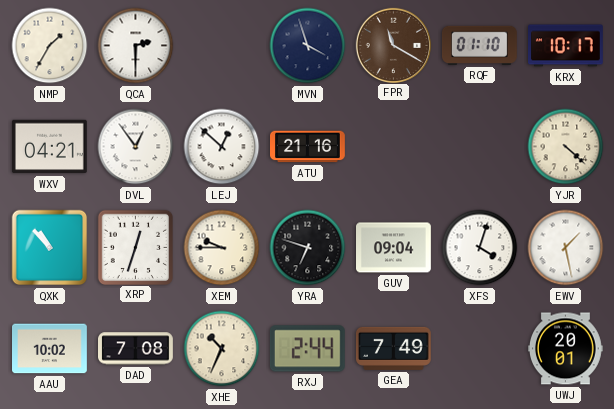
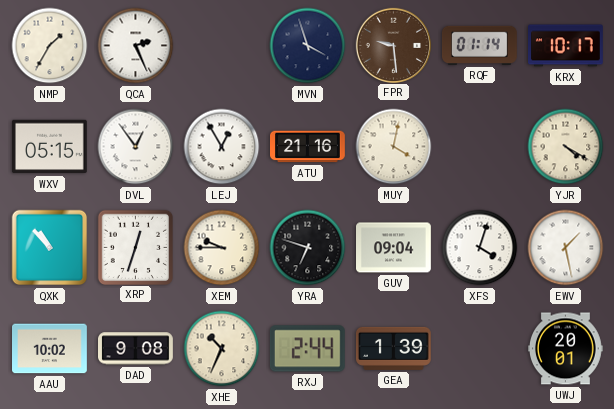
QCA: 2:30 -> 2:26 (136, 46)
FPR: 11:20 -> 9:29 (393, 45)
RQF: 01:10 -> 01:14 (480, 45)
WXV: 04:21 -> 05:15 (50, 147)
LEJ: 12:52 -> 12:55 (222, 147)
MUY: none -> 4:02 (394, 147)
YJR: 4:22 -> 4:20 (566, 147)
DAD: 7:08 -> 9:08 (136, 349)
GEA: 7:49 -> 1:39 (393, 348)
